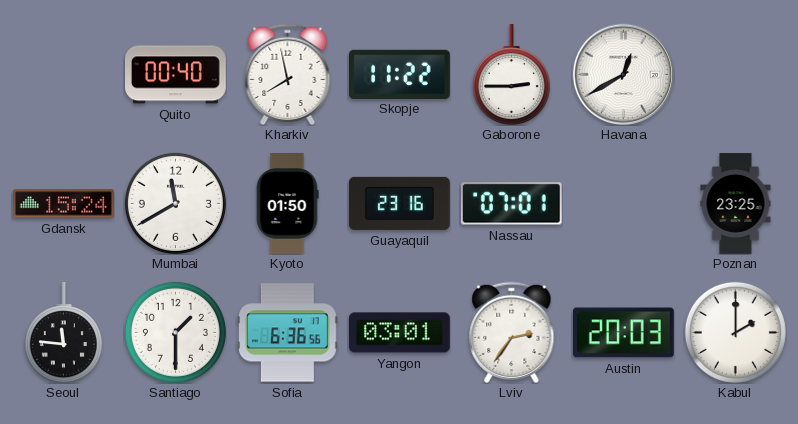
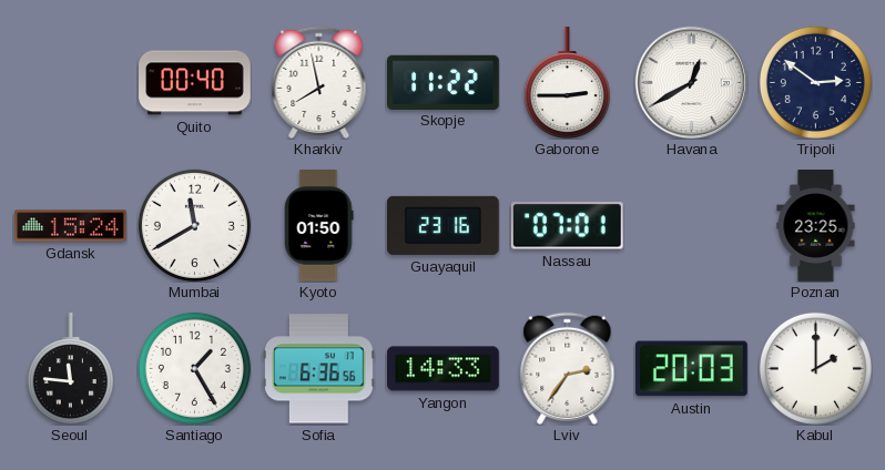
Tripoli: none -> 2:51 (815, 82)
Santiago: 1:30 -> 1:25 (194, 368)
Yangon: 03:01 -> 14:33 (444, 369)
